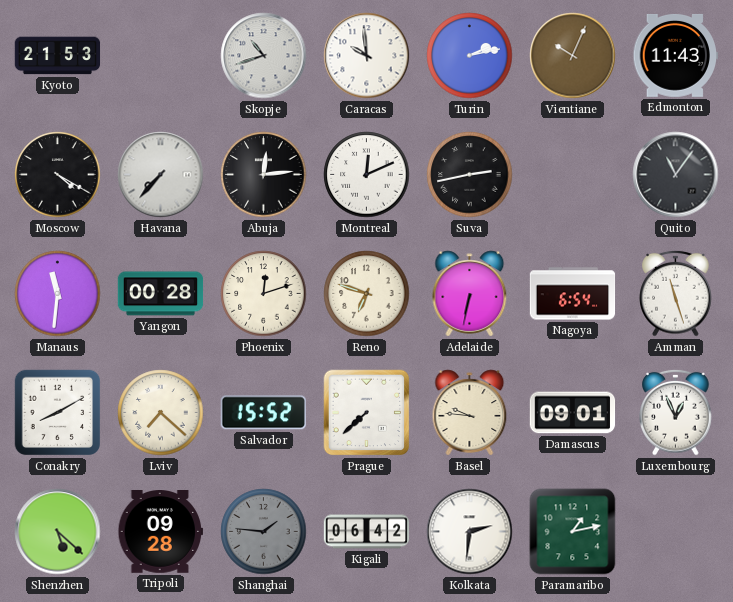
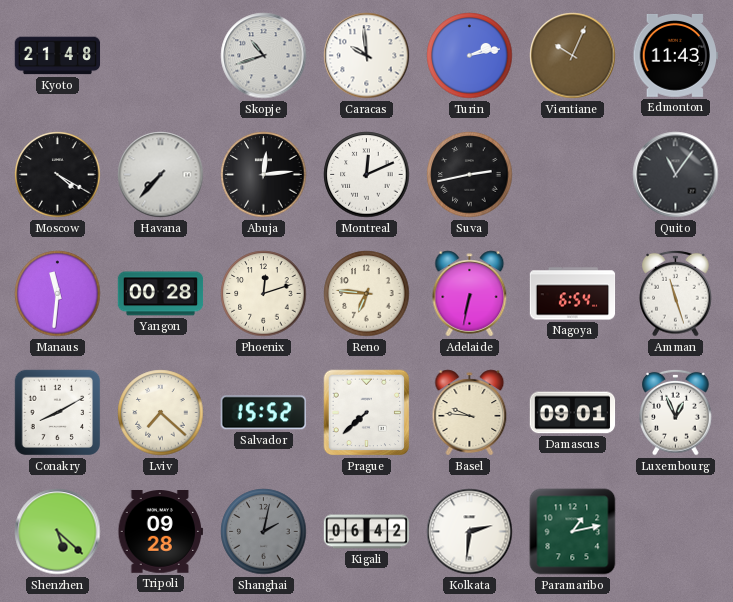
Kyoto: 21:53 -> 21:48 (58, 56)
Reno: 6:48 -> 6:46 (367, 294)
Shanghai: 1:46 -> 2:02 (264, 532)
